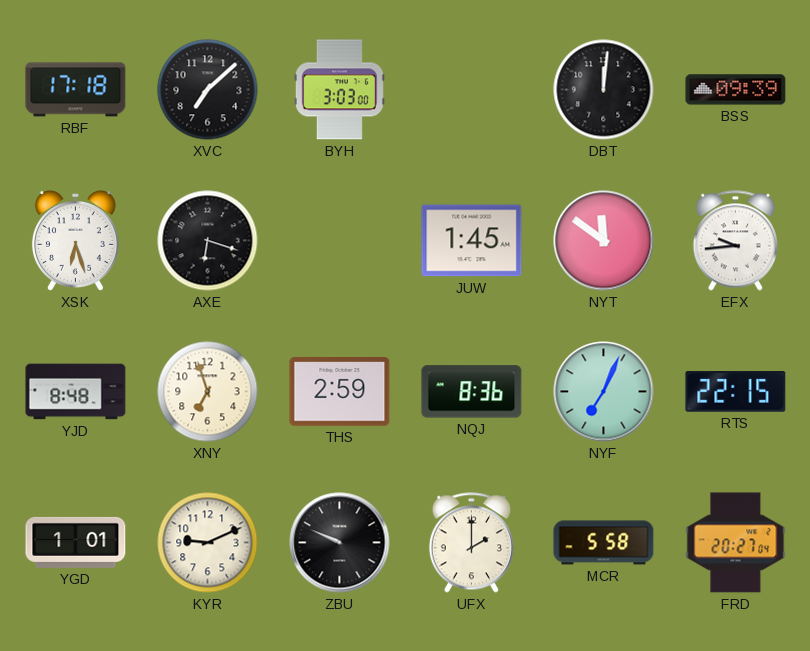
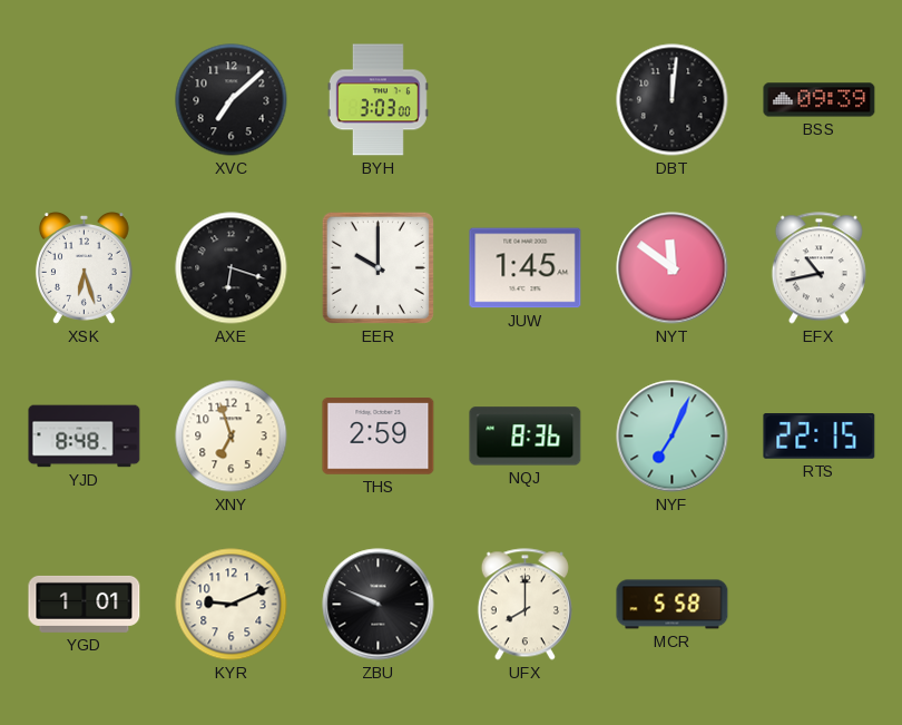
RBF: 17:18 -> none (76, 90)
EER: none -> 10:00 (378, 267)
EFX: 9:44 -> 10:43 (818, 268)
UFX: 2:00 -> 8:00 (524, 605)
FRD: 20:27 -> none (736, 543)
